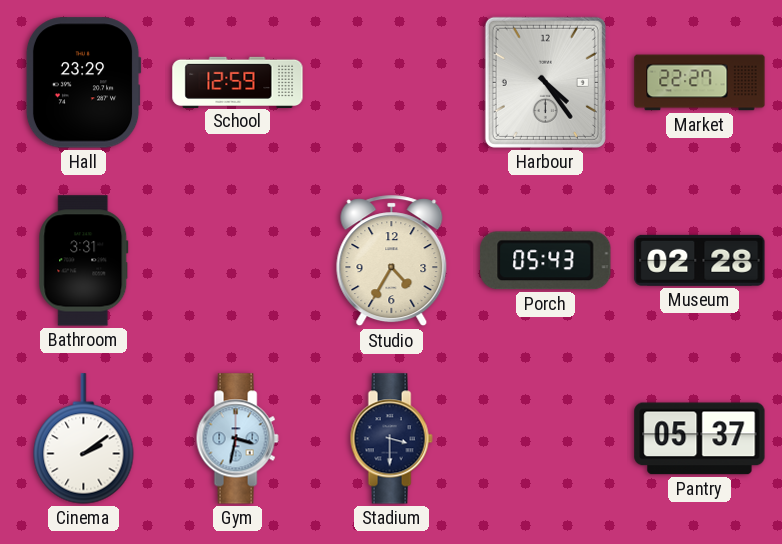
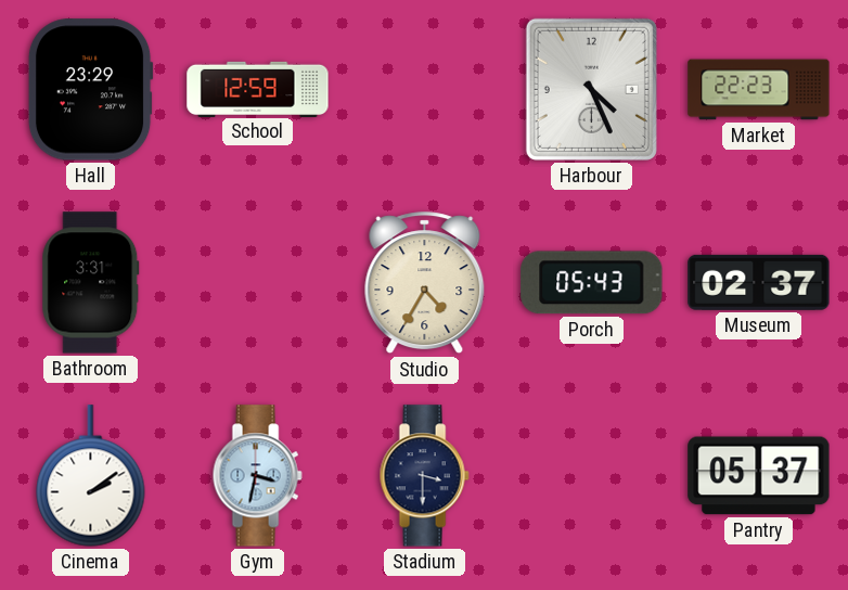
Harbour: 4:24 -> 4:26 (591, 89)
Market: 22:27 -> 22:23 (759, 90)
Museum: 02:28 -> 02:37 (759, 282)
